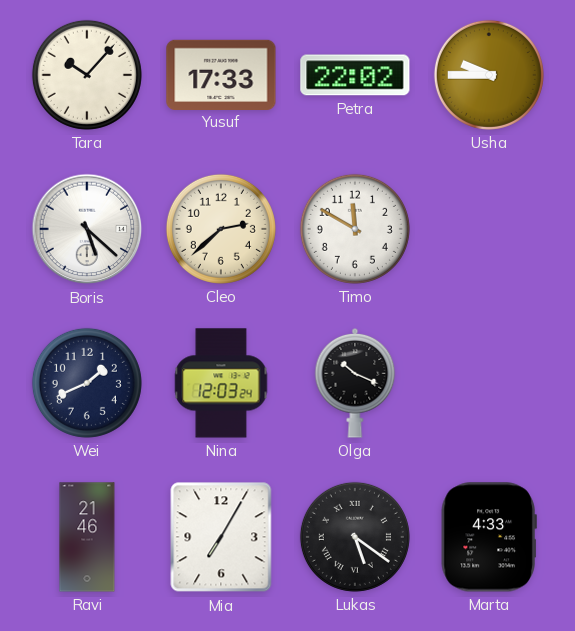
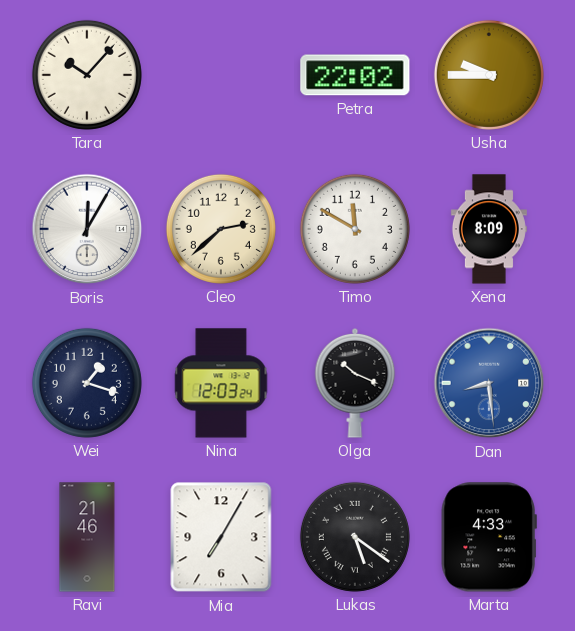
Yusuf: 17:33 -> none (221, 74)
Boris: 5:22 -> 12:05 (87, 229)
Xena: none -> 8:09 (489, 229)
Wei: 1:41 -> 1:18 (87, 383)
Dan: none -> 8:29 (489, 383)
